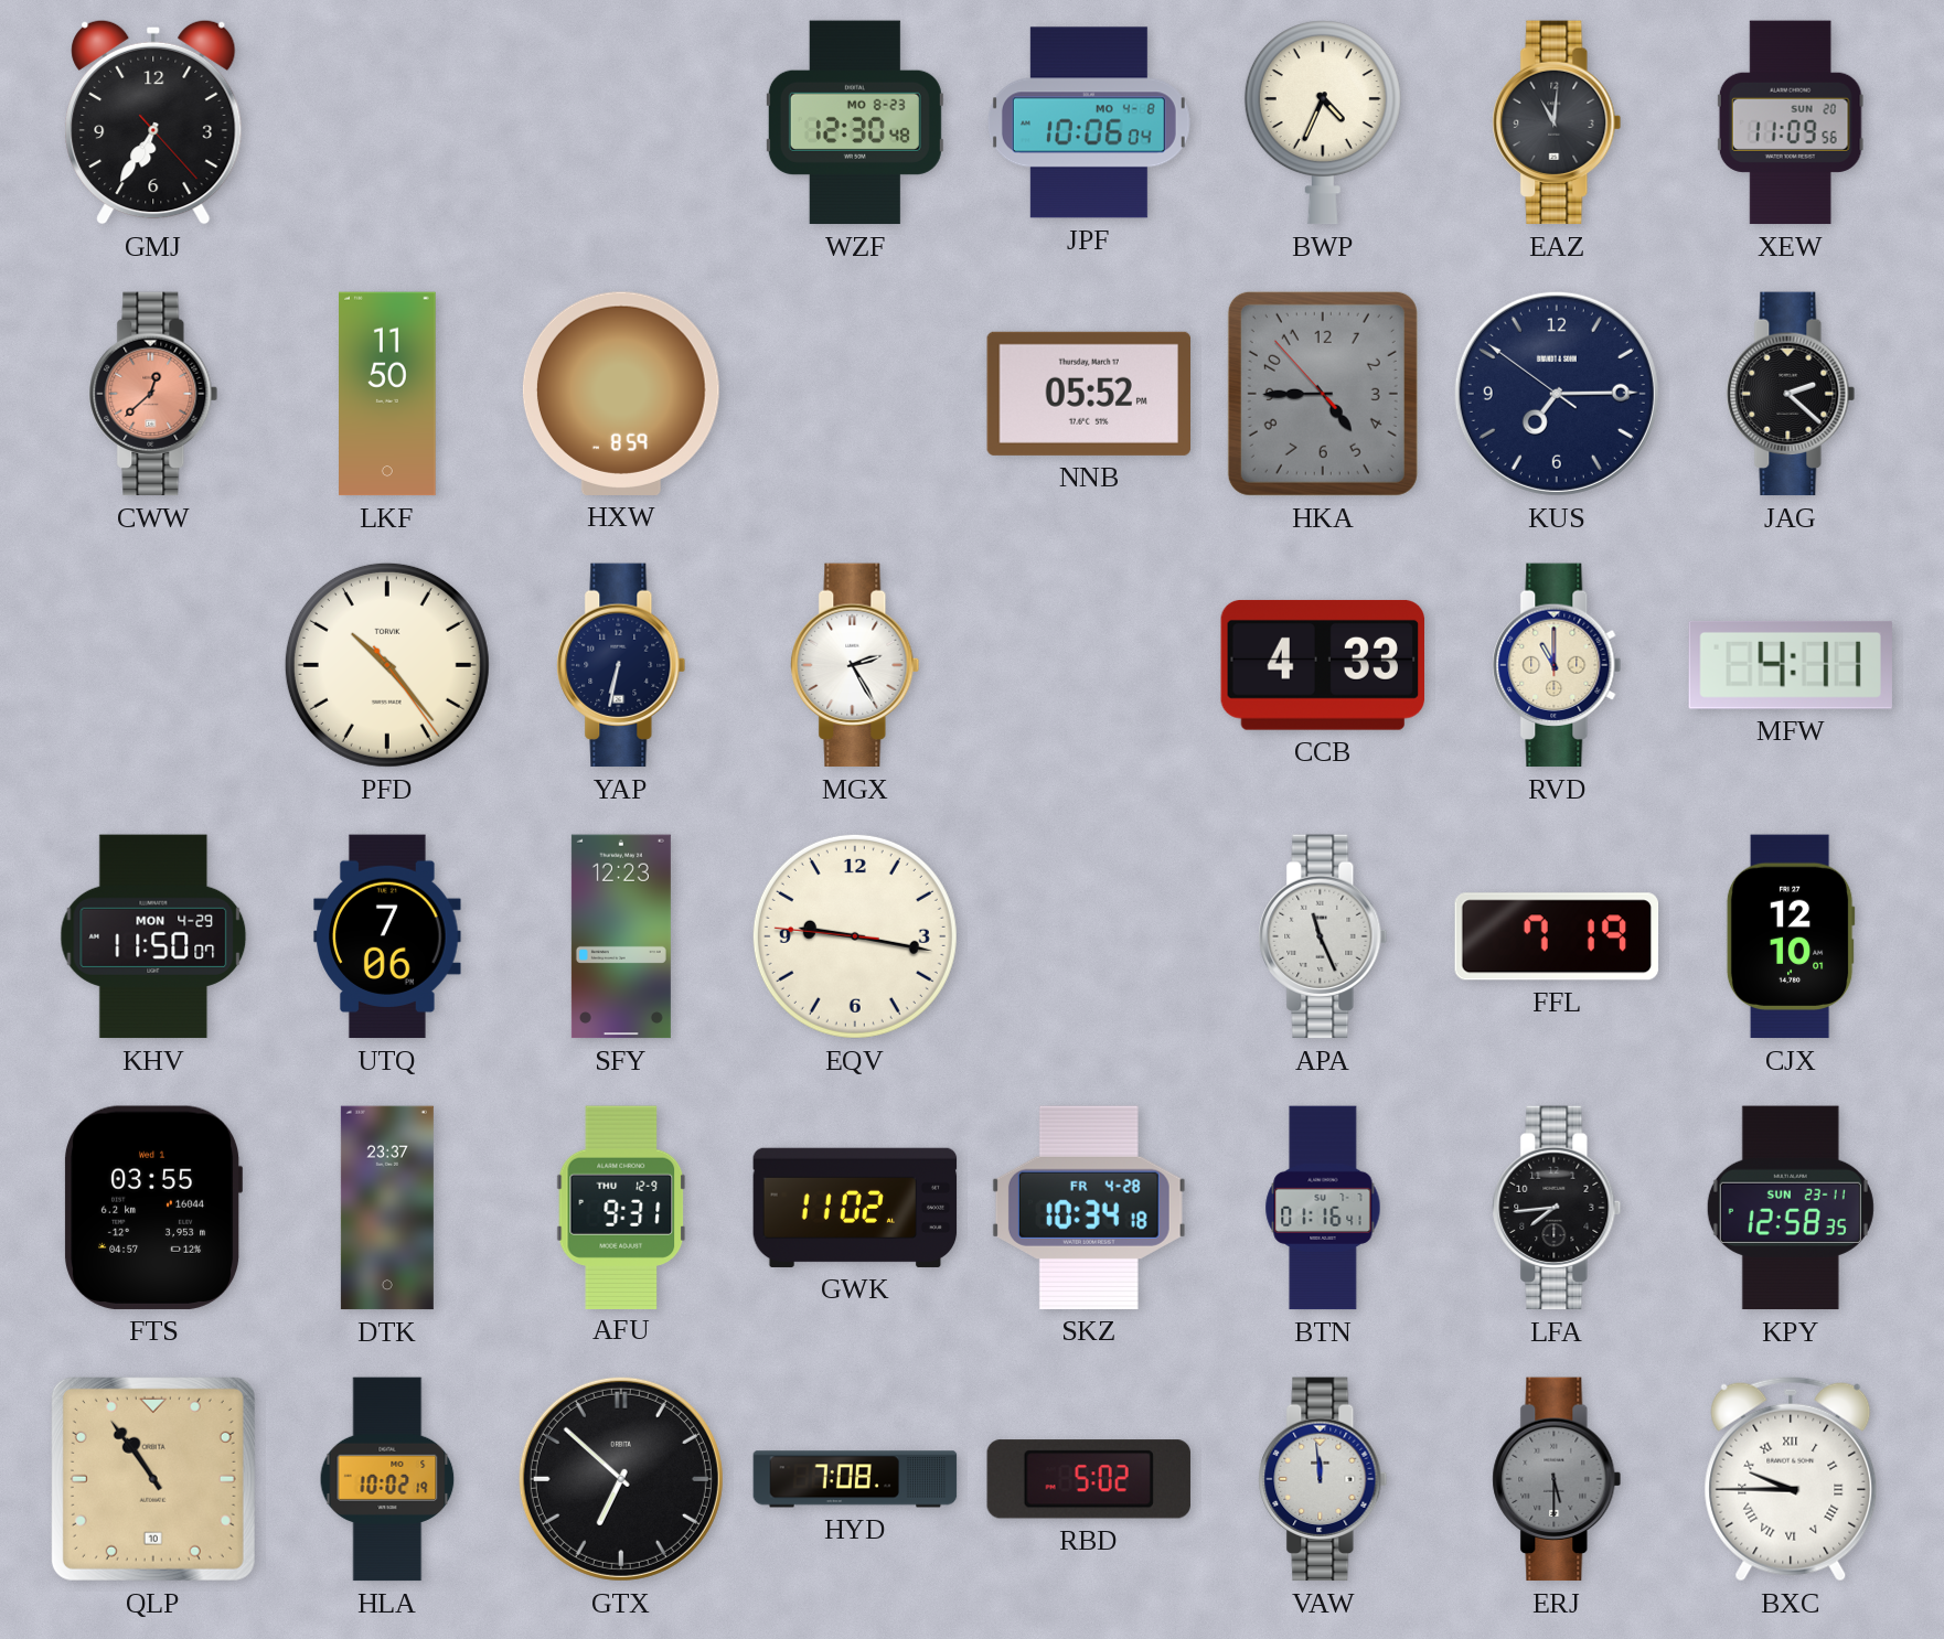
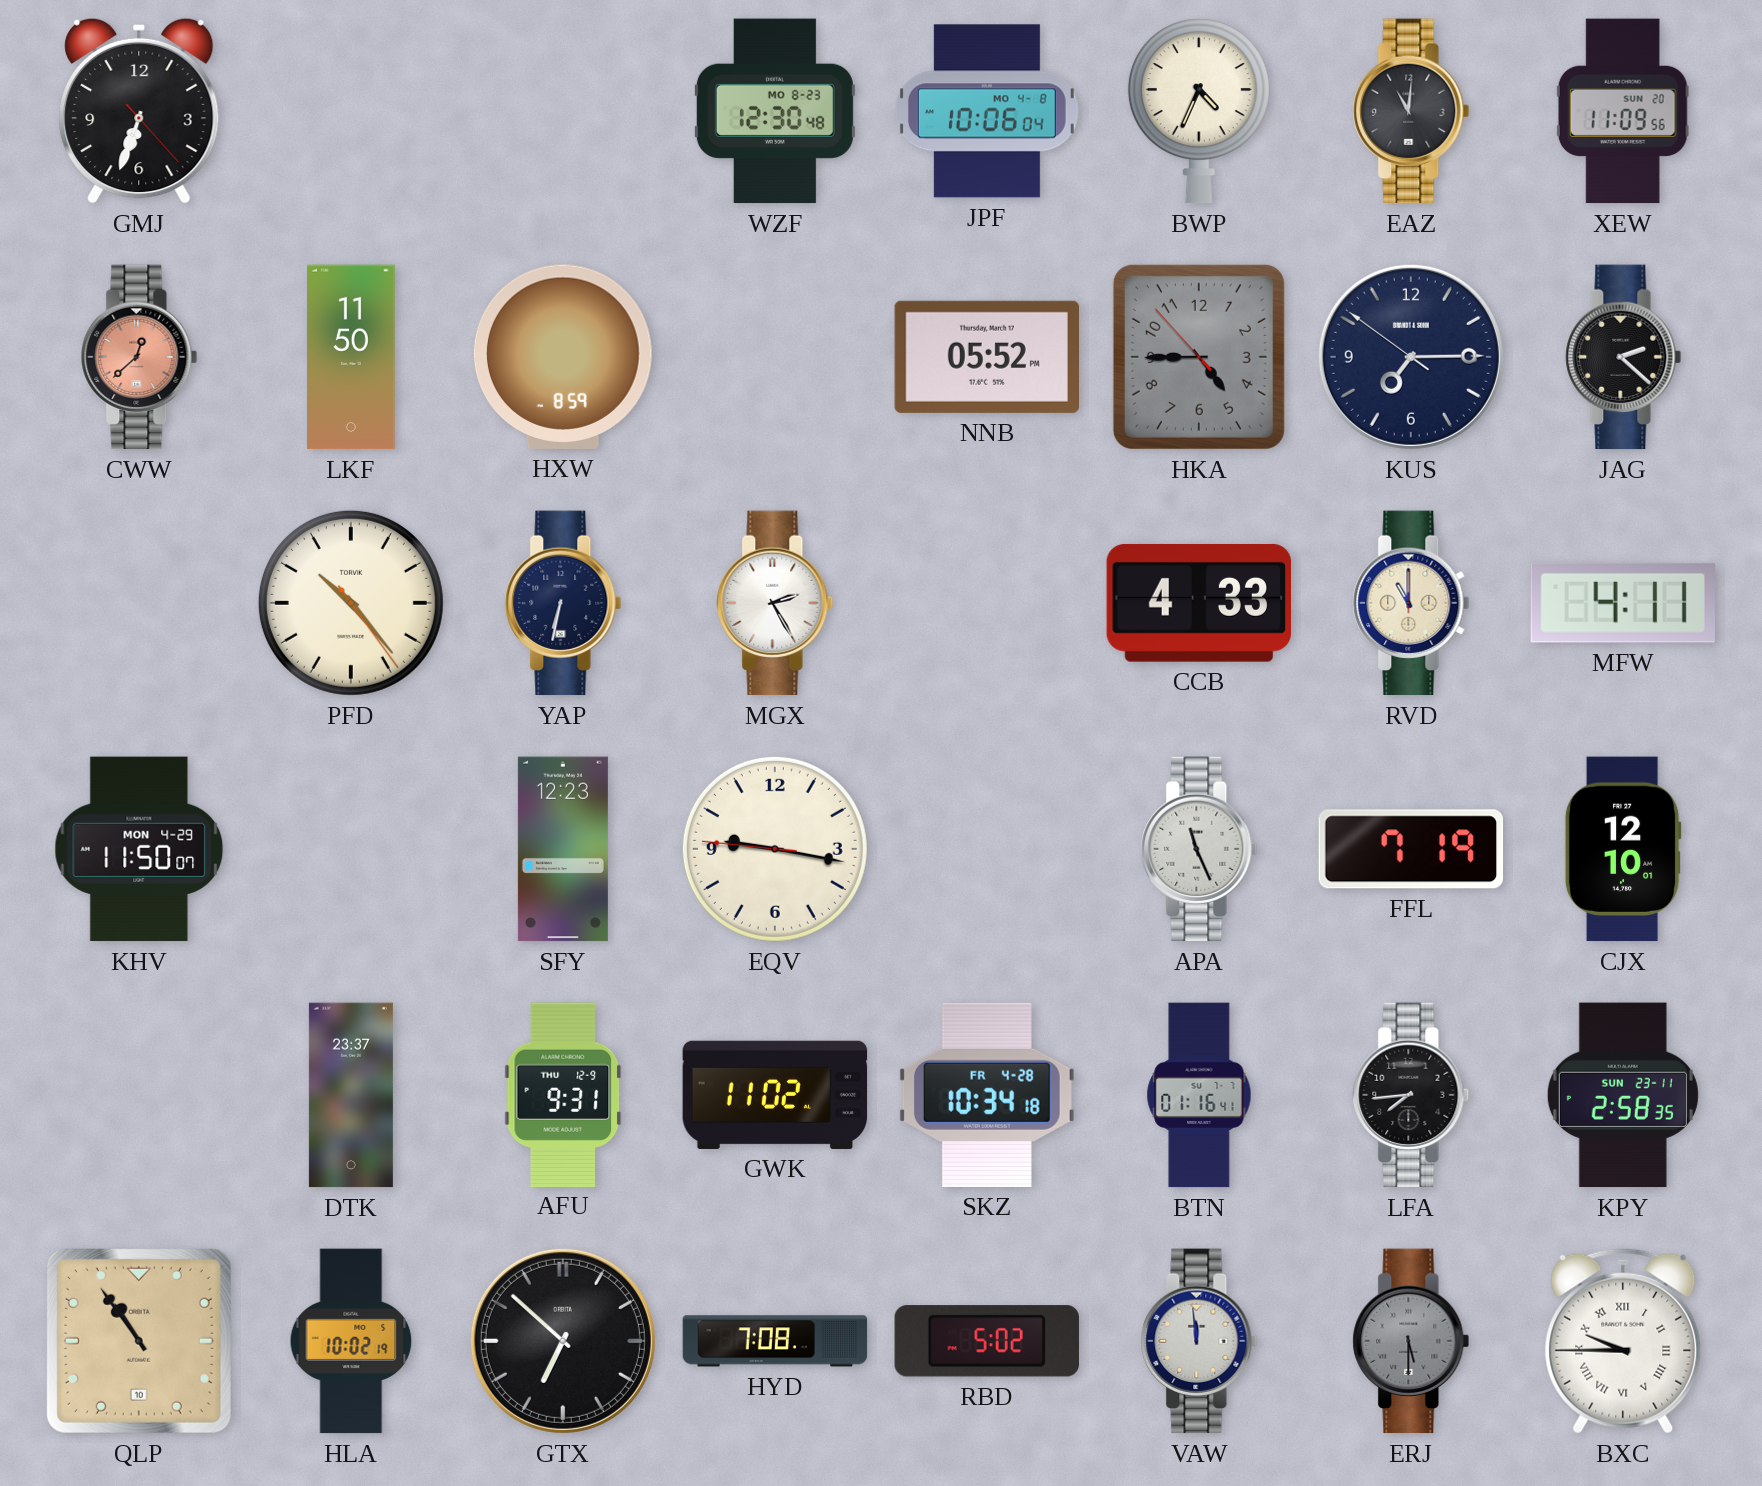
GMJ: 6:35 -> 6:33 (139, 111)
UTQ: 7:06 -> none (387, 936)
FTS: 03:55 -> none (154, 1208)
KPY: 12:58 -> 2:58 (1623, 1095)
